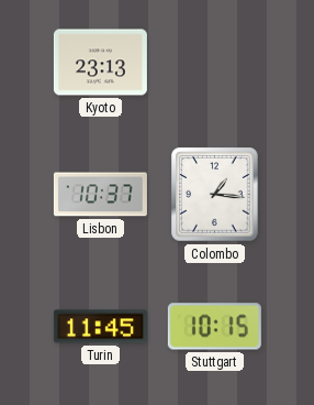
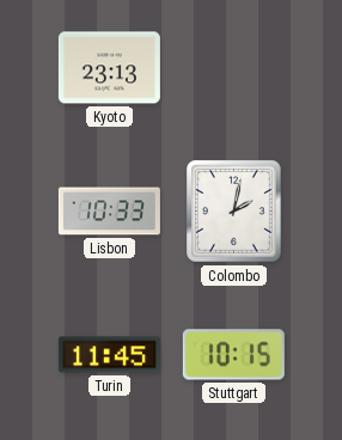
Lisbon: 10:37 -> 10:33 (109, 212)
Colombo: 1:16 -> 2:02 (234, 212)
